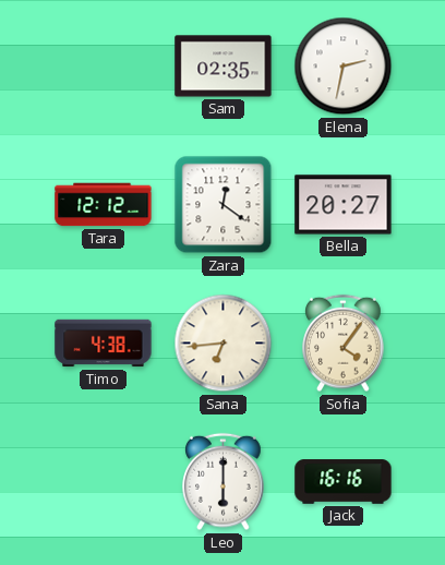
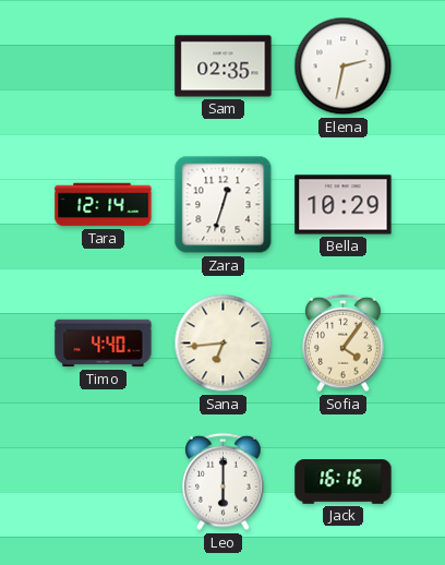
Tara: 12:12 -> 12:14 (104, 205)
Zara: 12:21 -> 12:33 (224, 205)
Bella: 20:27 -> 10:29 (344, 205)
Timo: 4:38 -> 4:40 (104, 344)
